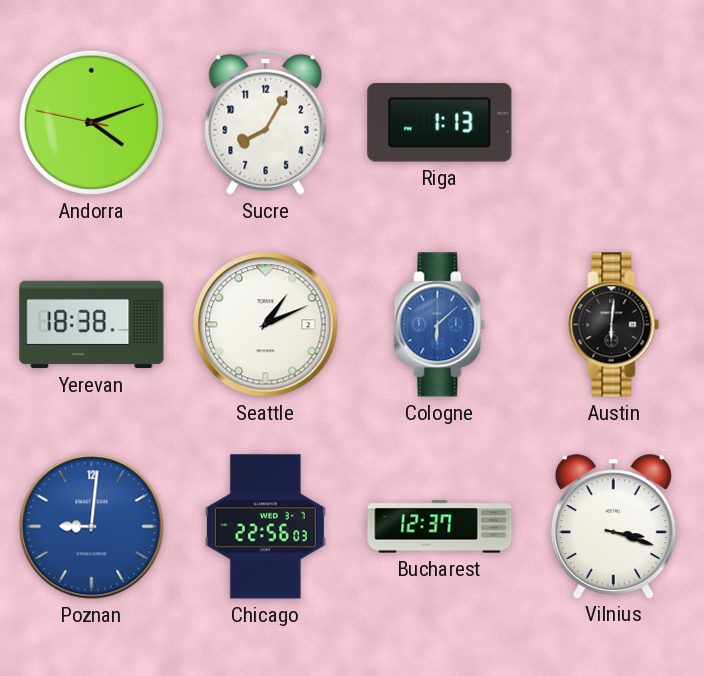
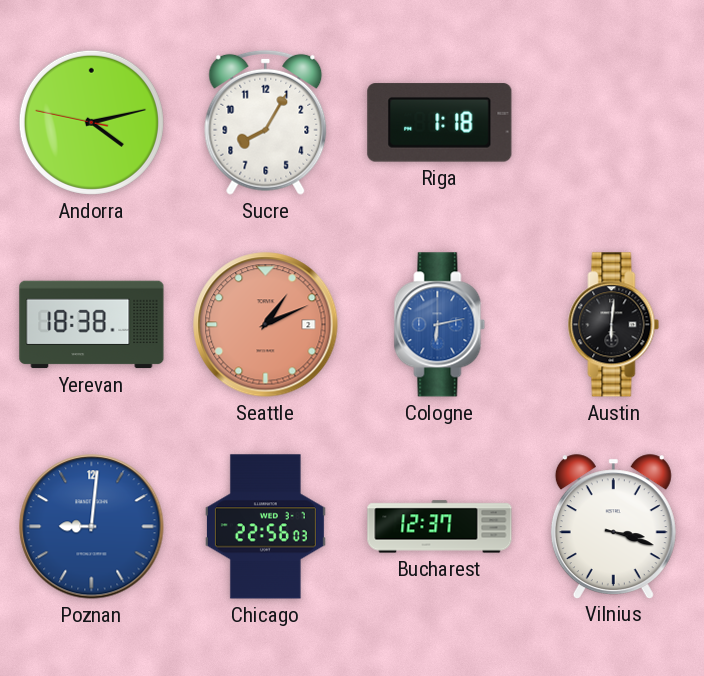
Andorra: 4:11 -> 4:12 (91, 122)
Riga: 1:13 -> 1:18 (440, 123)
Seattle dial: white -> salmon (266, 325)
Cologne: 6:08 -> 6:13 (440, 325)
